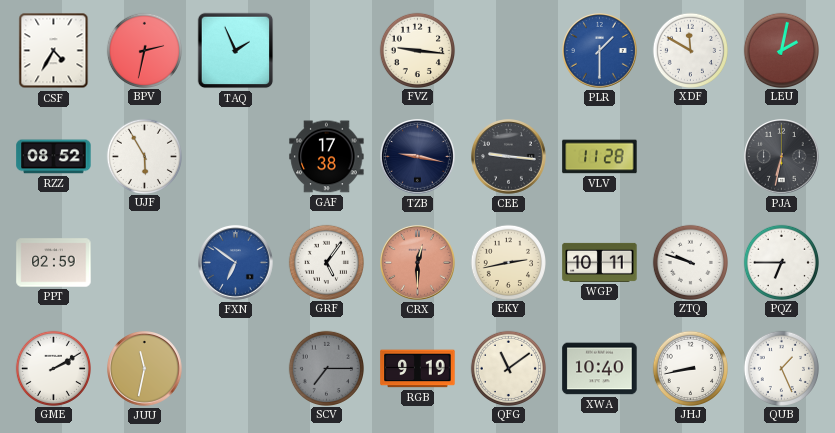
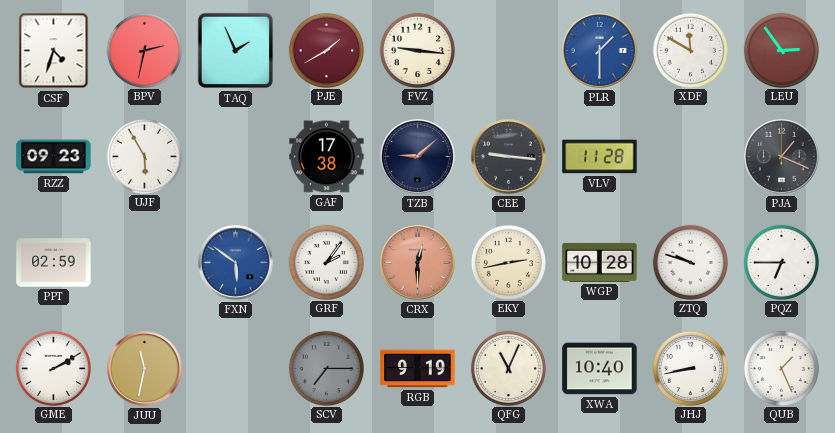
CSF: 4:35 -> 4:33 (54, 51)
PJE: none -> 1:40 (326, 50)
LEU: 2:02 -> 2:54 (781, 50)
RZZ: 08:52 -> 09:23 (54, 157)
TZB: 9:17 -> 9:08 (418, 157)
PJA: 6:32 -> 1:19 (782, 157)
FXN: 6:51 -> 5:51 (236, 263)
GRF: 5:06 -> 2:06 (326, 262)
WGP: 10:11 -> 10:28 (600, 262)
QFG: 11:09 -> 11:04 (508, 368)
